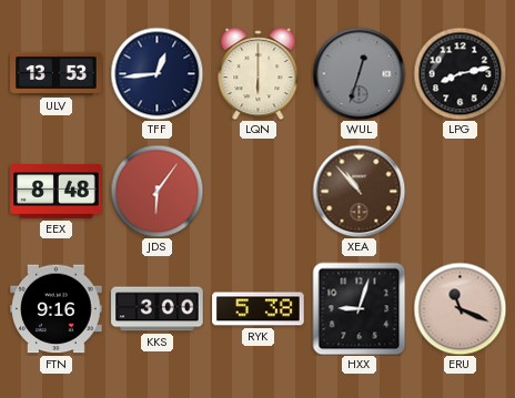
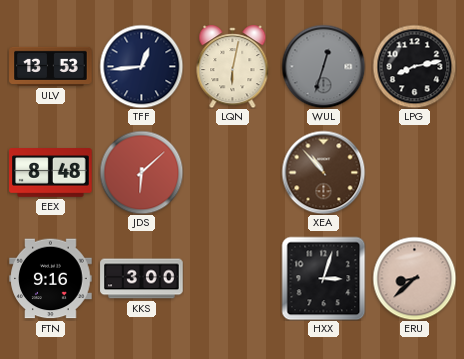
LQN: 6:00 -> 6:02 (233, 67)
JDS: 6:06 -> 6:08 (141, 172)
RYK: 5:38 -> none (259, 309)
HXX: 9:03 -> 3:03 (323, 278)
ERU: 11:19 -> 8:38 (414, 278)
